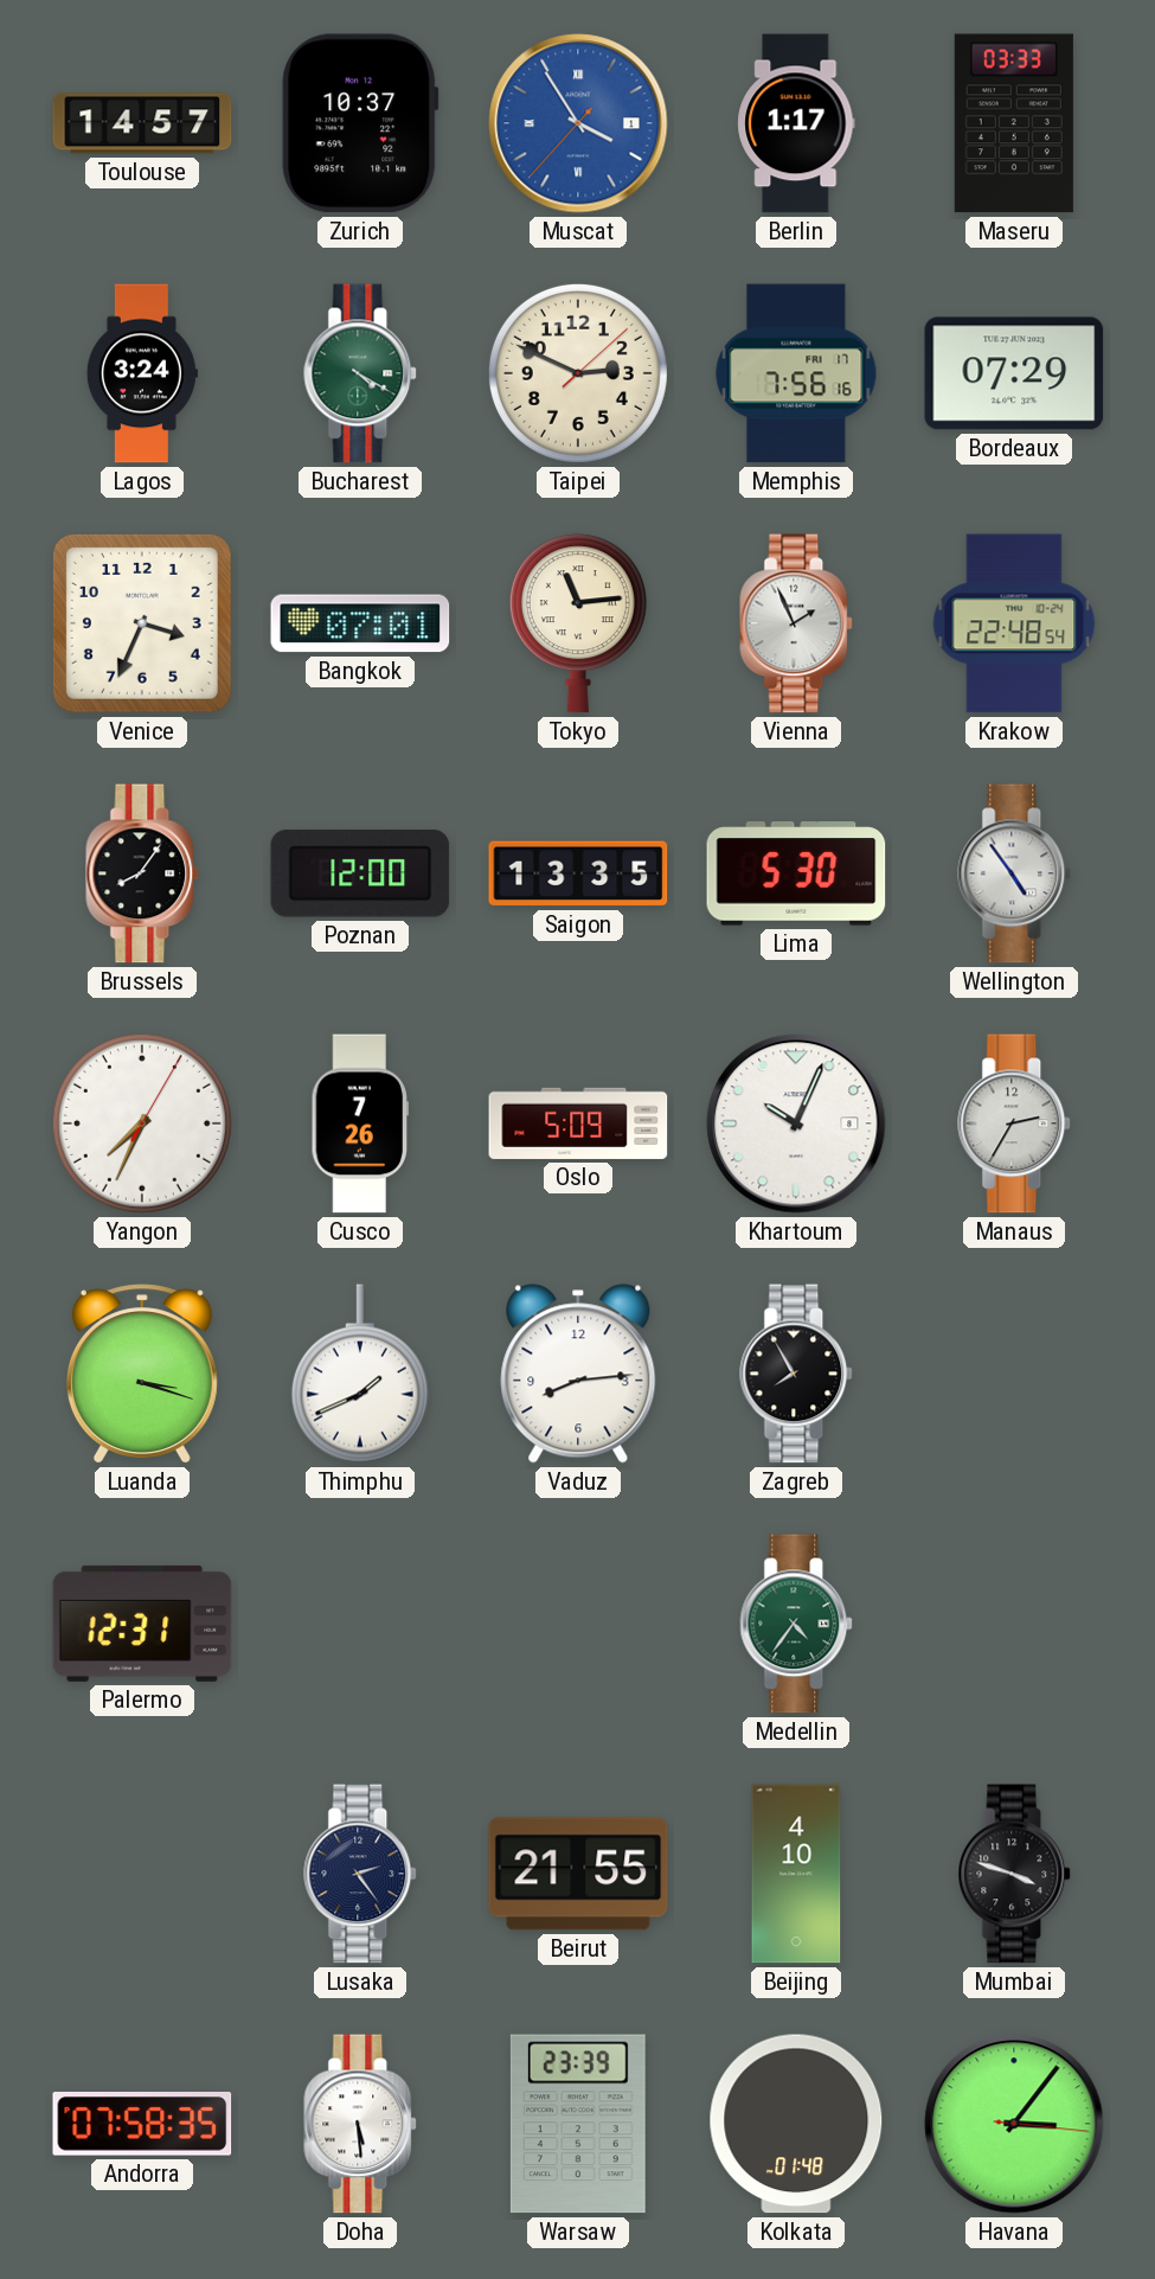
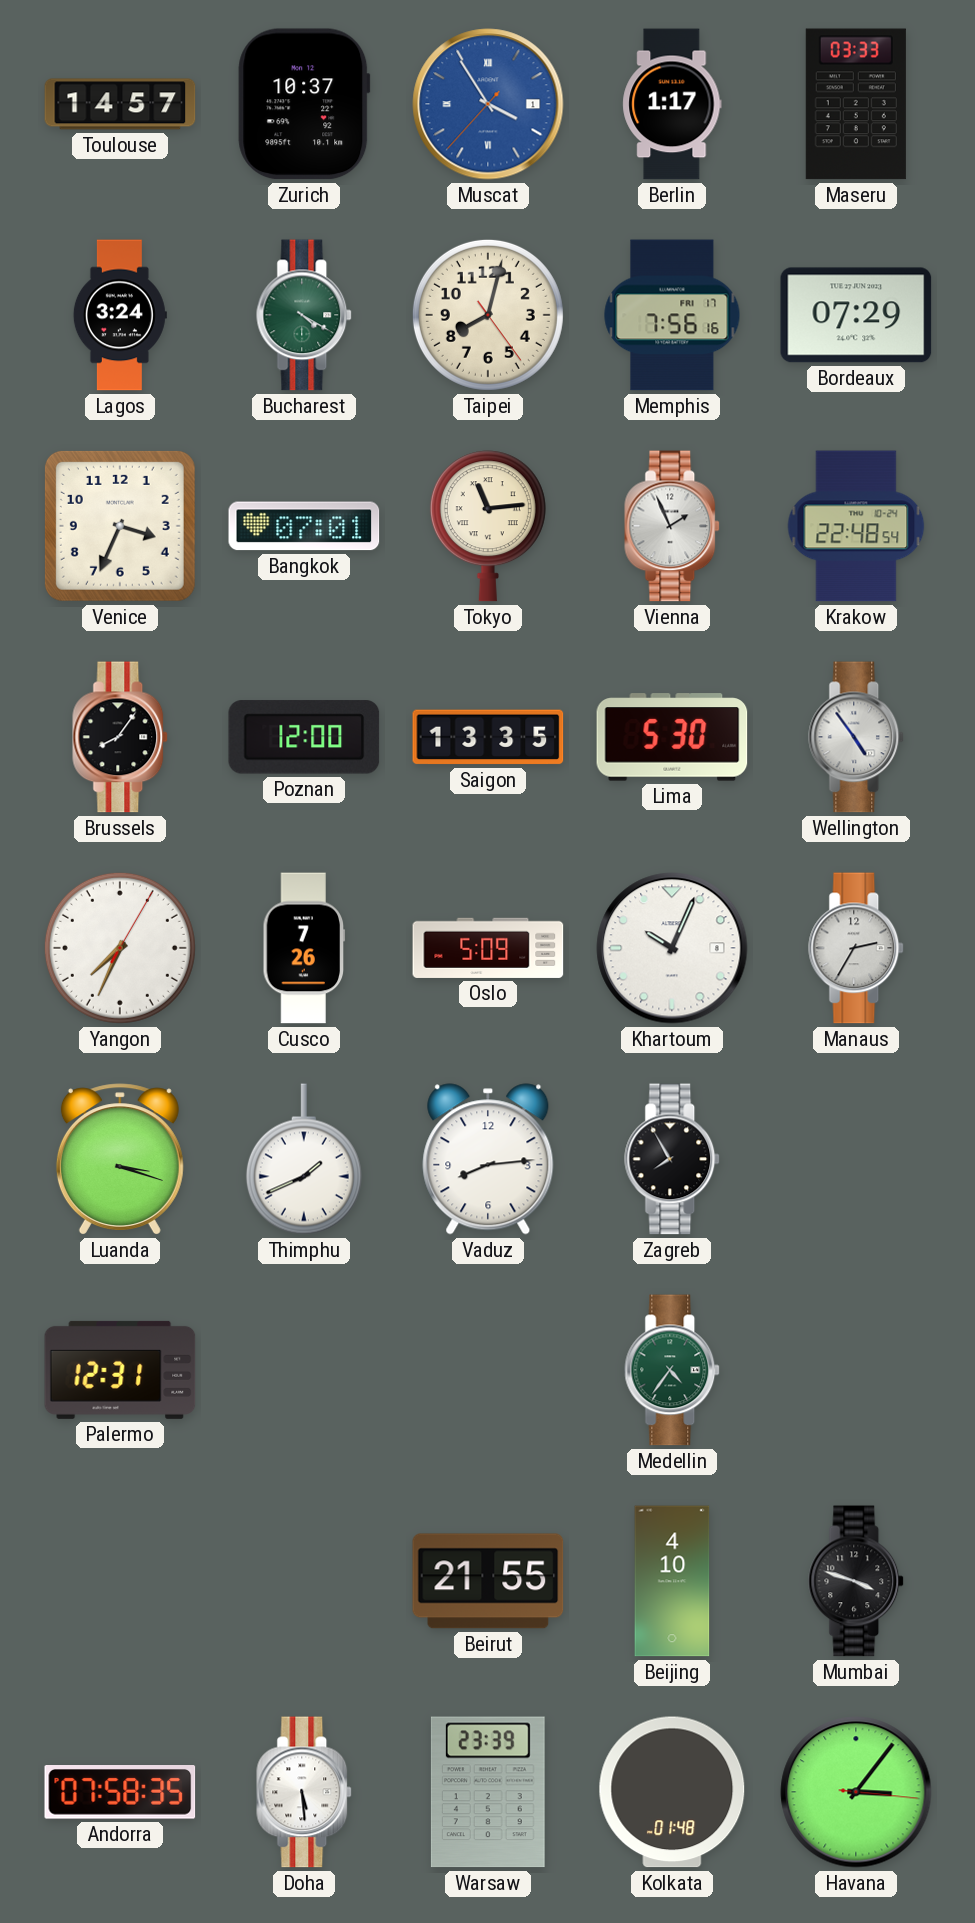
Taipei: 2:49 -> 8:02 (488, 315)
Lusaka: 2:24 -> none (361, 1874)
